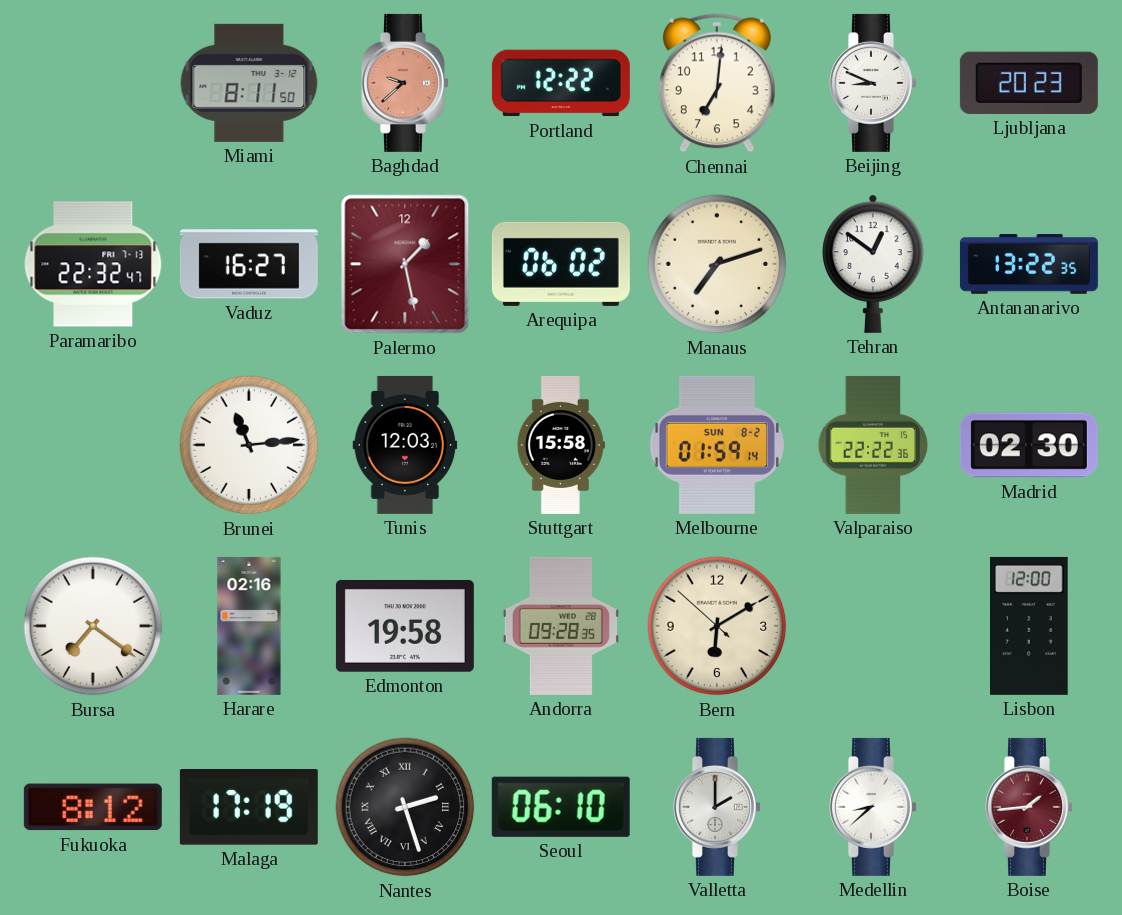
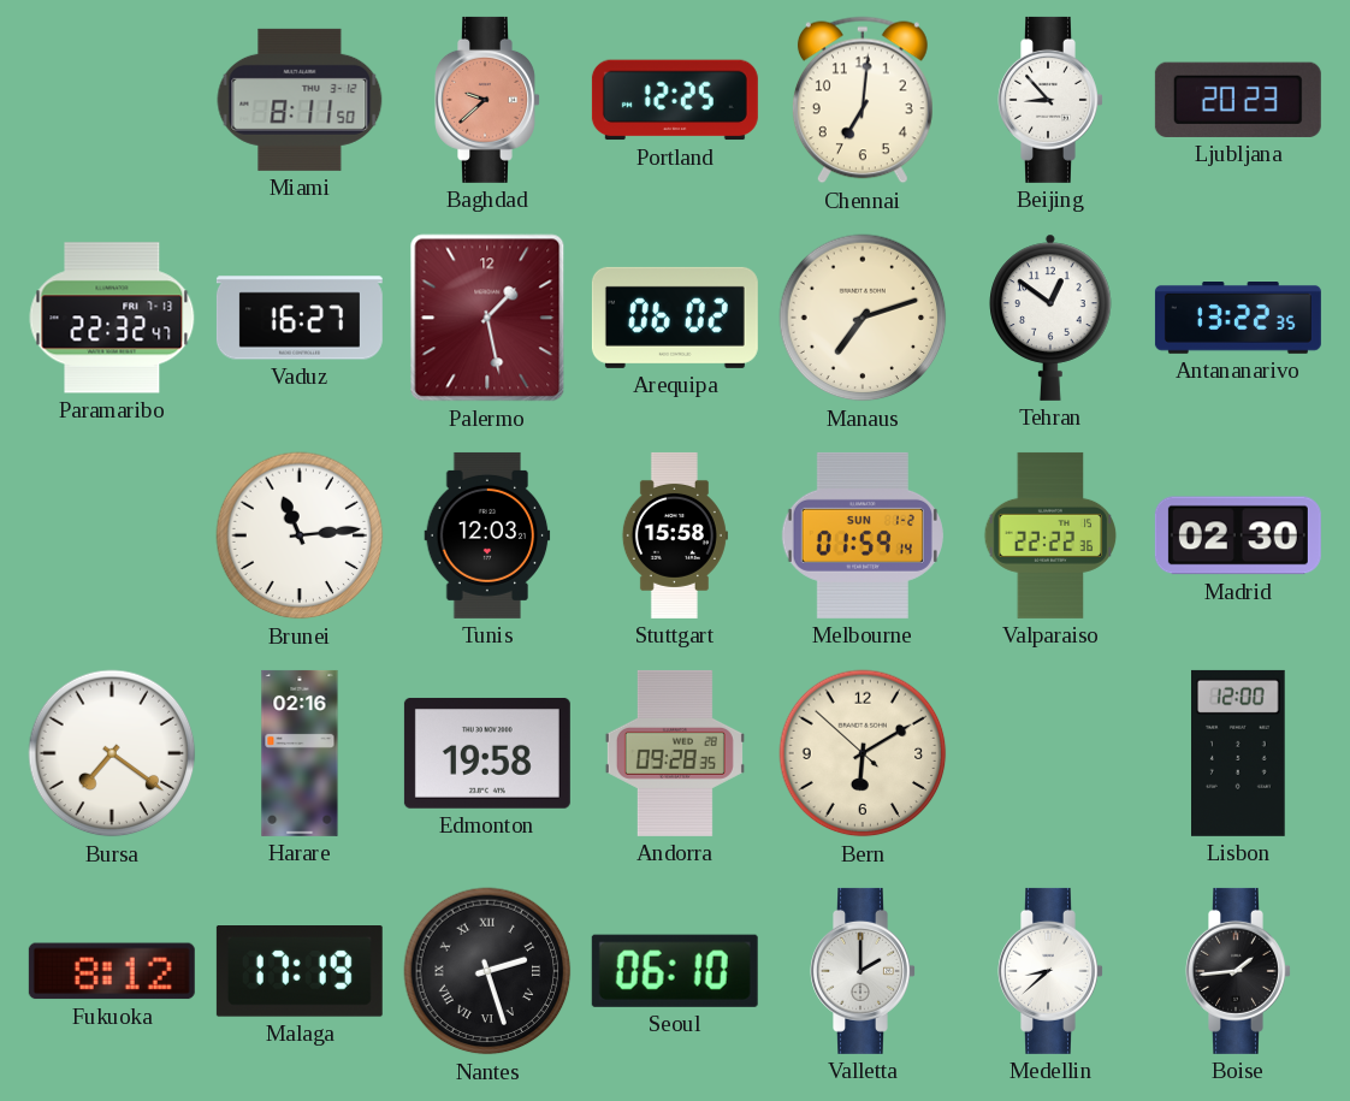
Portland: 12:22 -> 12:25 (675, 100)
Beijing: 8:49 -> 8:53 (1052, 100)
Melbourne date: SUN 8-2 -> SUN 1-2 (863, 535)
Boise dial: burgundy -> black (1239, 971)
